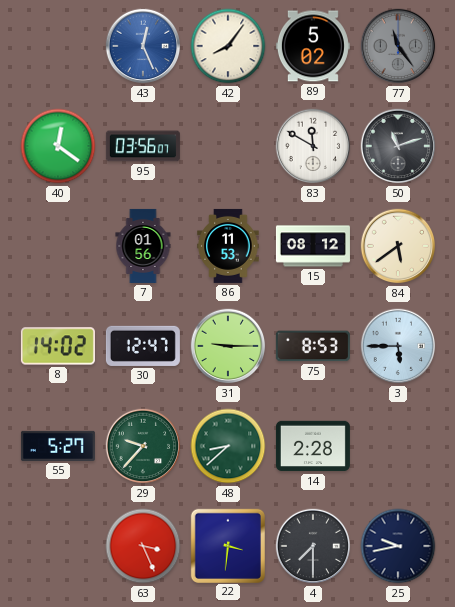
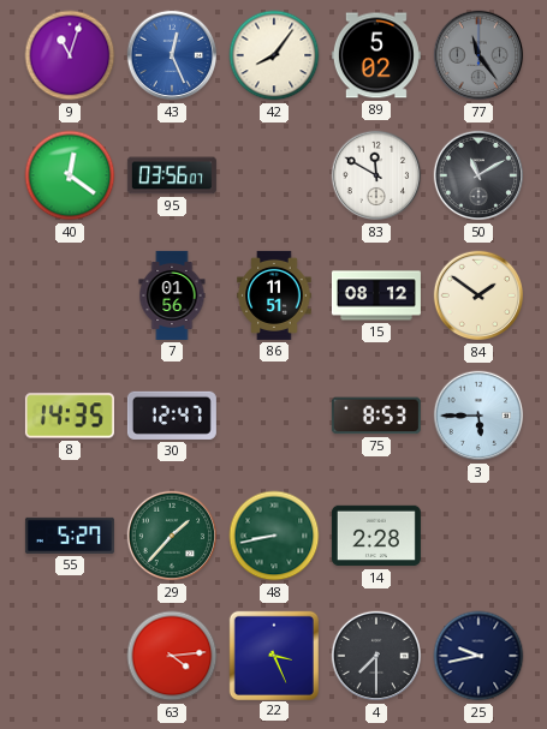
9: none -> 11:03 (70, 55)
50: 11:12 -> 11:10 (478, 175)
86: 11:53 -> 11:51 (274, 295)
84: 5:39 -> 1:51 (478, 295)
8: 14:02 -> 14:35 (70, 416)
31: 9:15 -> none (228, 346)
29: 9:37 -> 1:37 (172, 536)
48: 8:38 -> 8:43 (274, 536)
63: 3:26 -> 4:14 (172, 656)
22: 3:31 -> 3:26 (274, 655)
